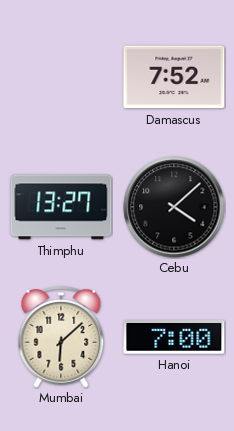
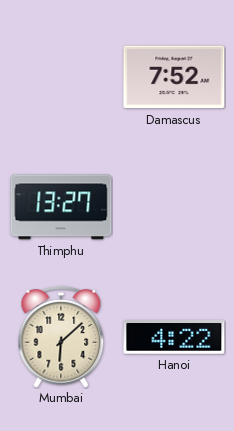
Cebu: 4:08 -> none (174, 207)
Hanoi: 7:00 -> 4:22 (174, 337)
